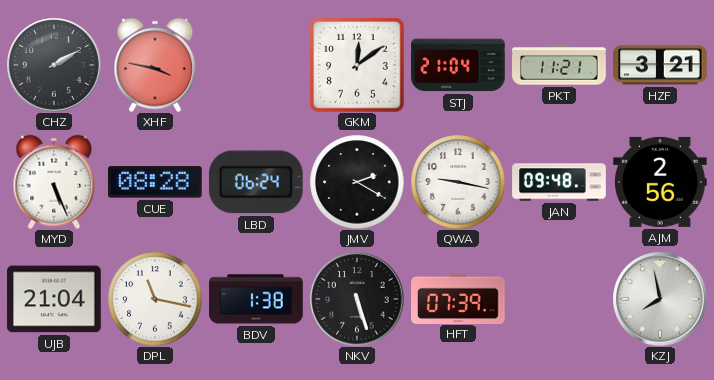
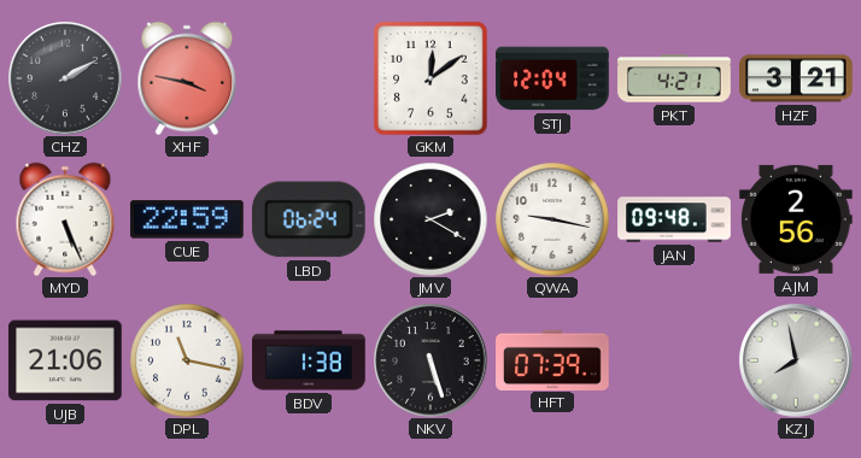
STJ: 21:04 -> 12:04 (552, 78)
PKT: 11:21 -> 4:21 (674, 78)
CUE: 08:28 -> 22:59 (188, 219)
UJB: 21:04 -> 21:06 (65, 360)
